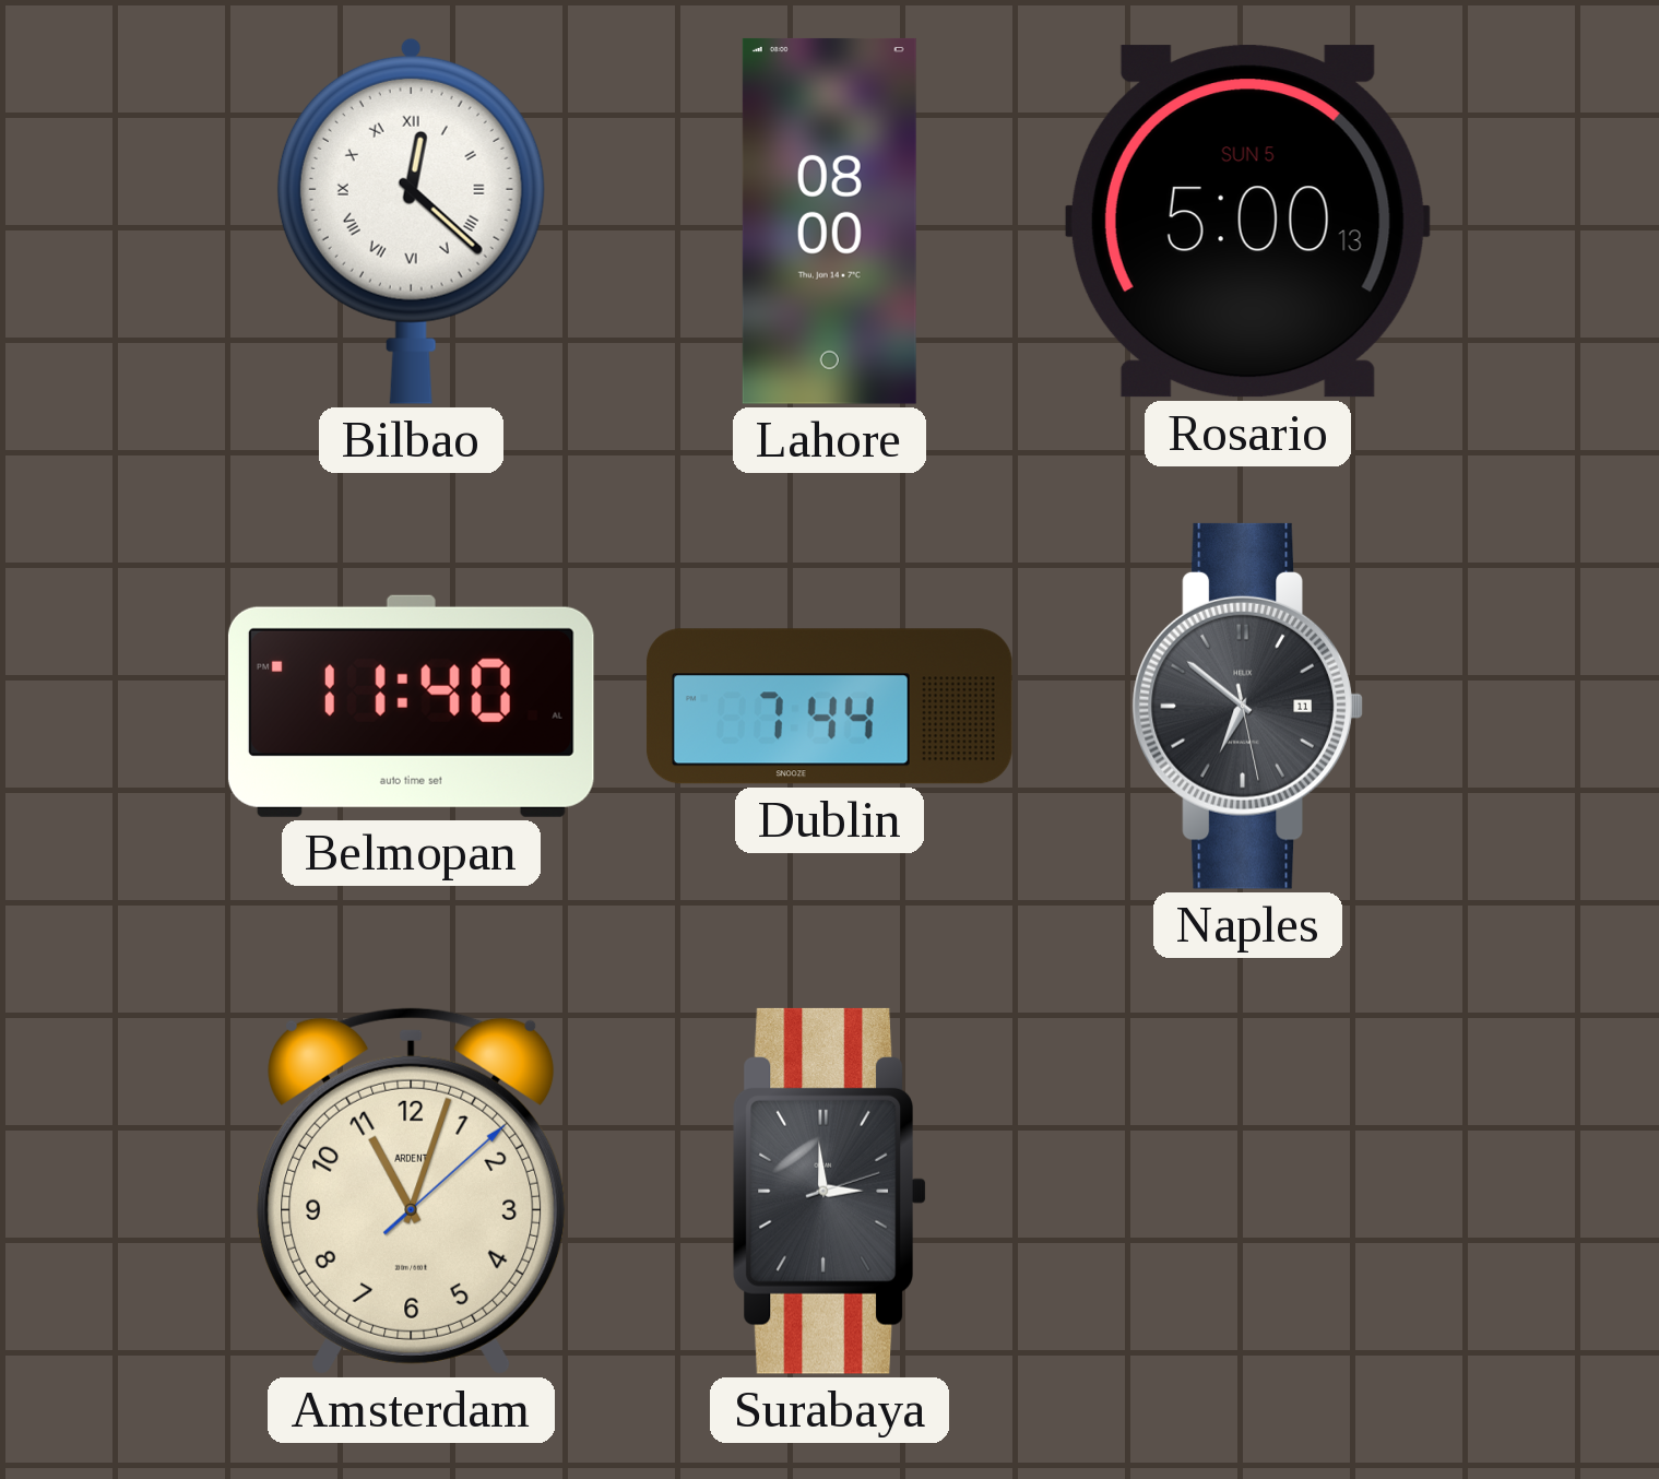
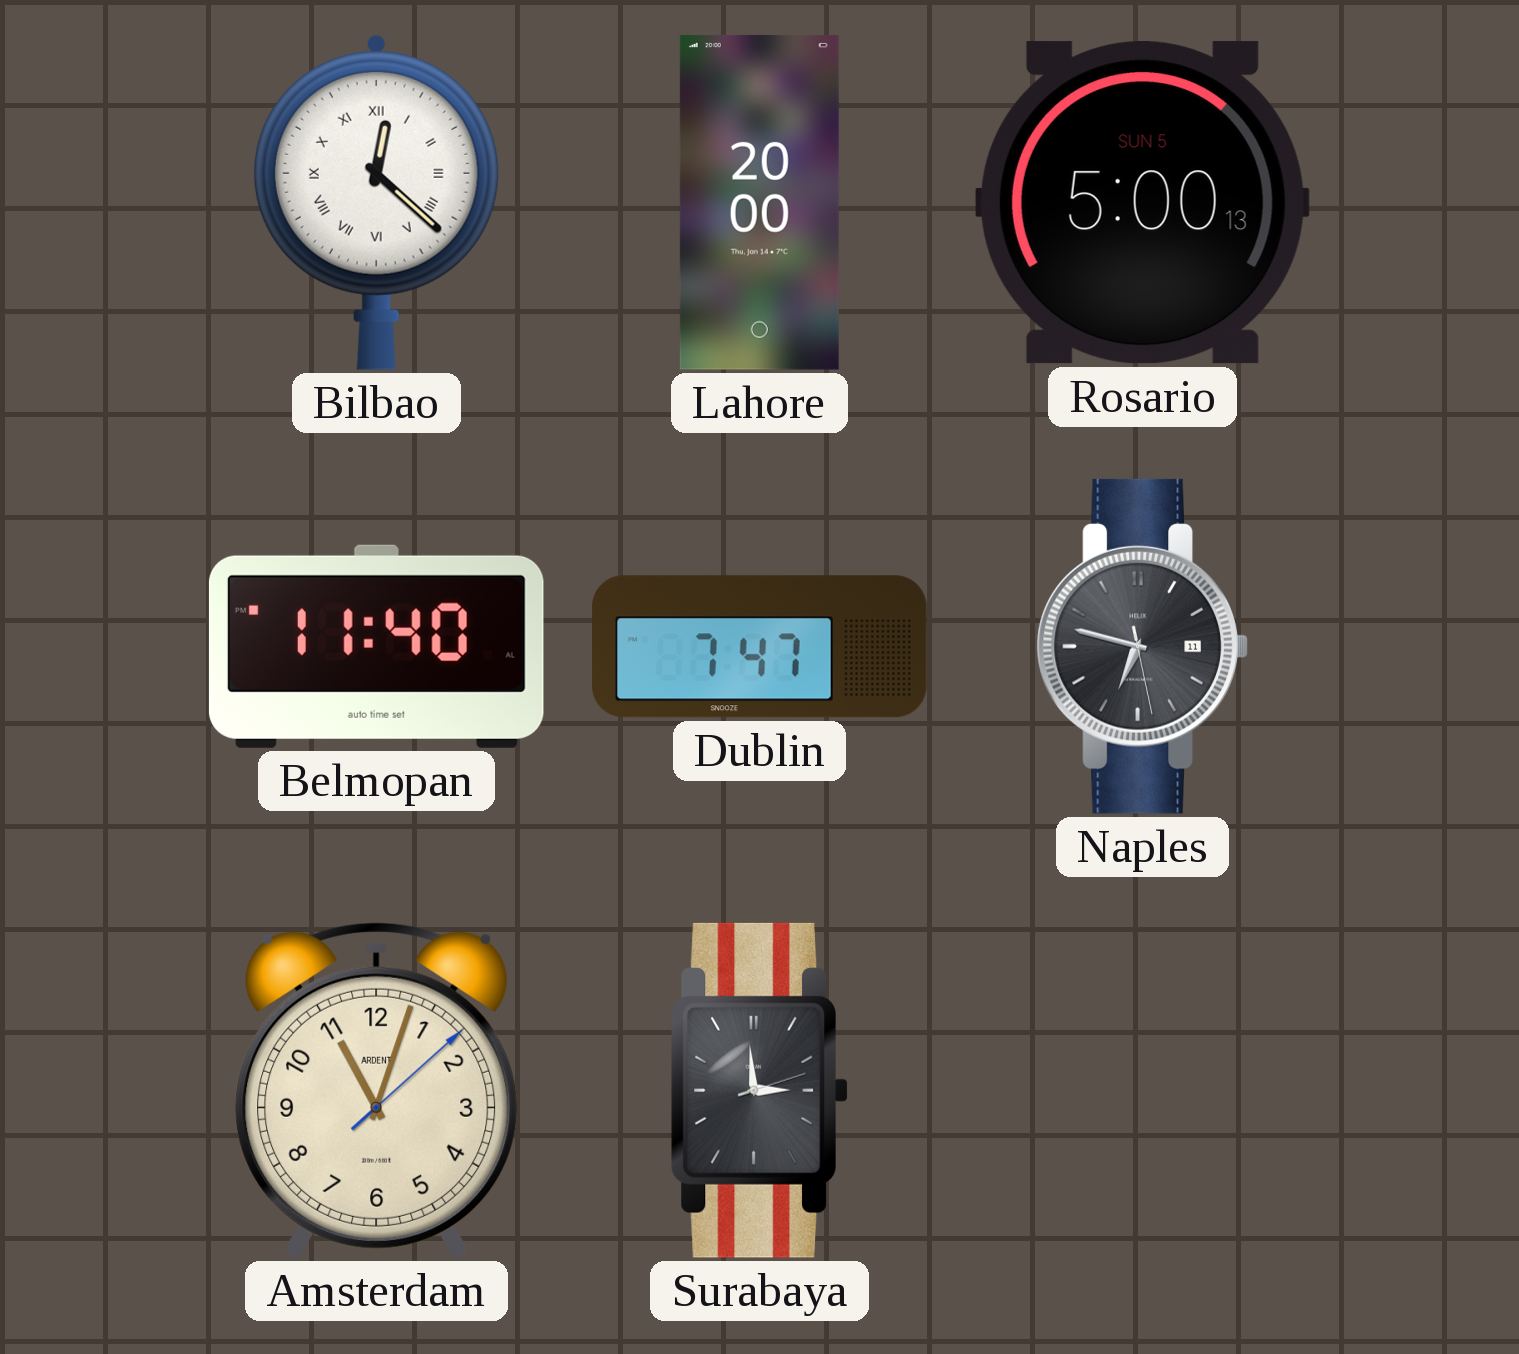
Lahore: 08:00 -> 20:00 (759, 202)
Dublin: 7:44 -> 7:47 (759, 647)
Naples: 6:51 -> 6:47 (1142, 646)
